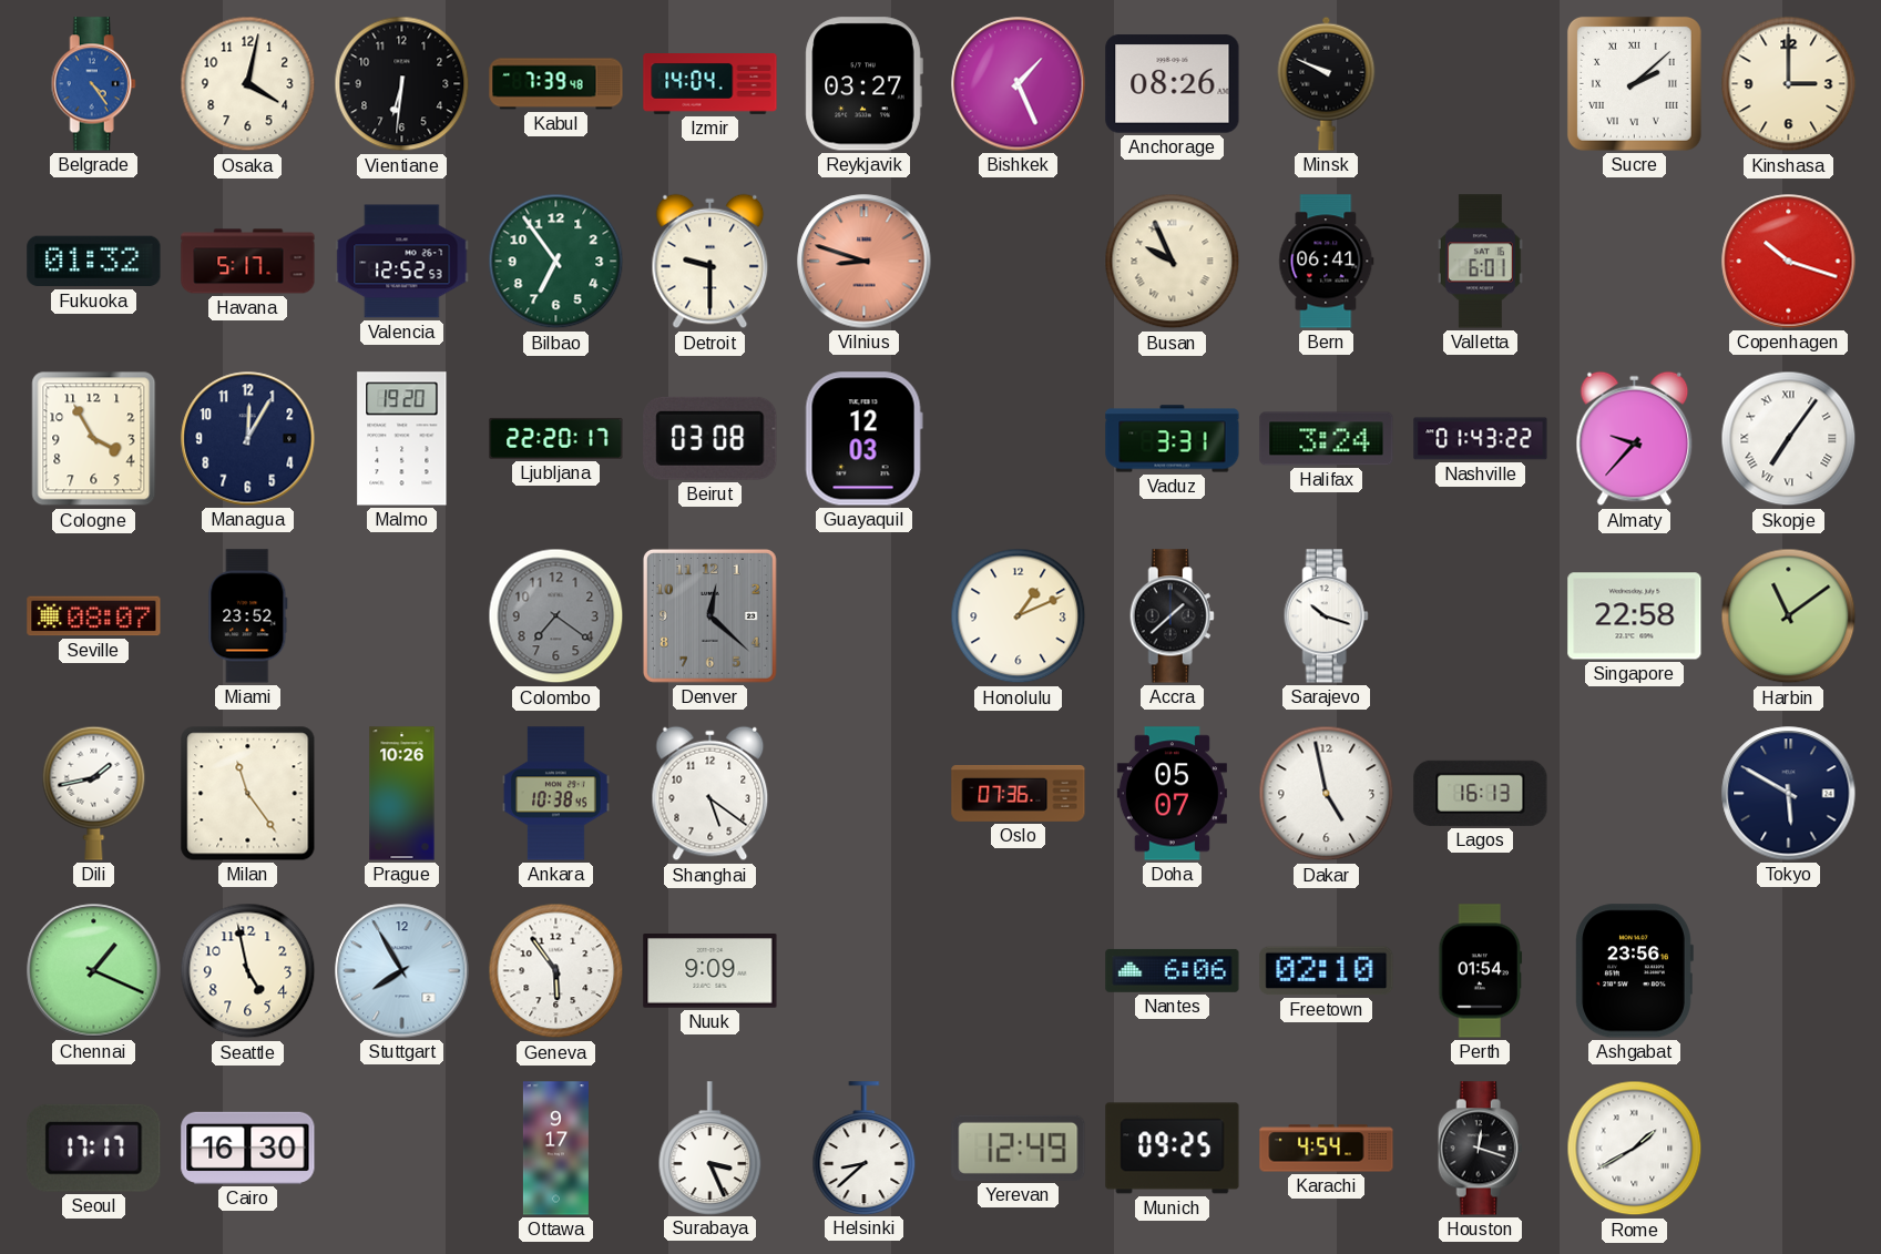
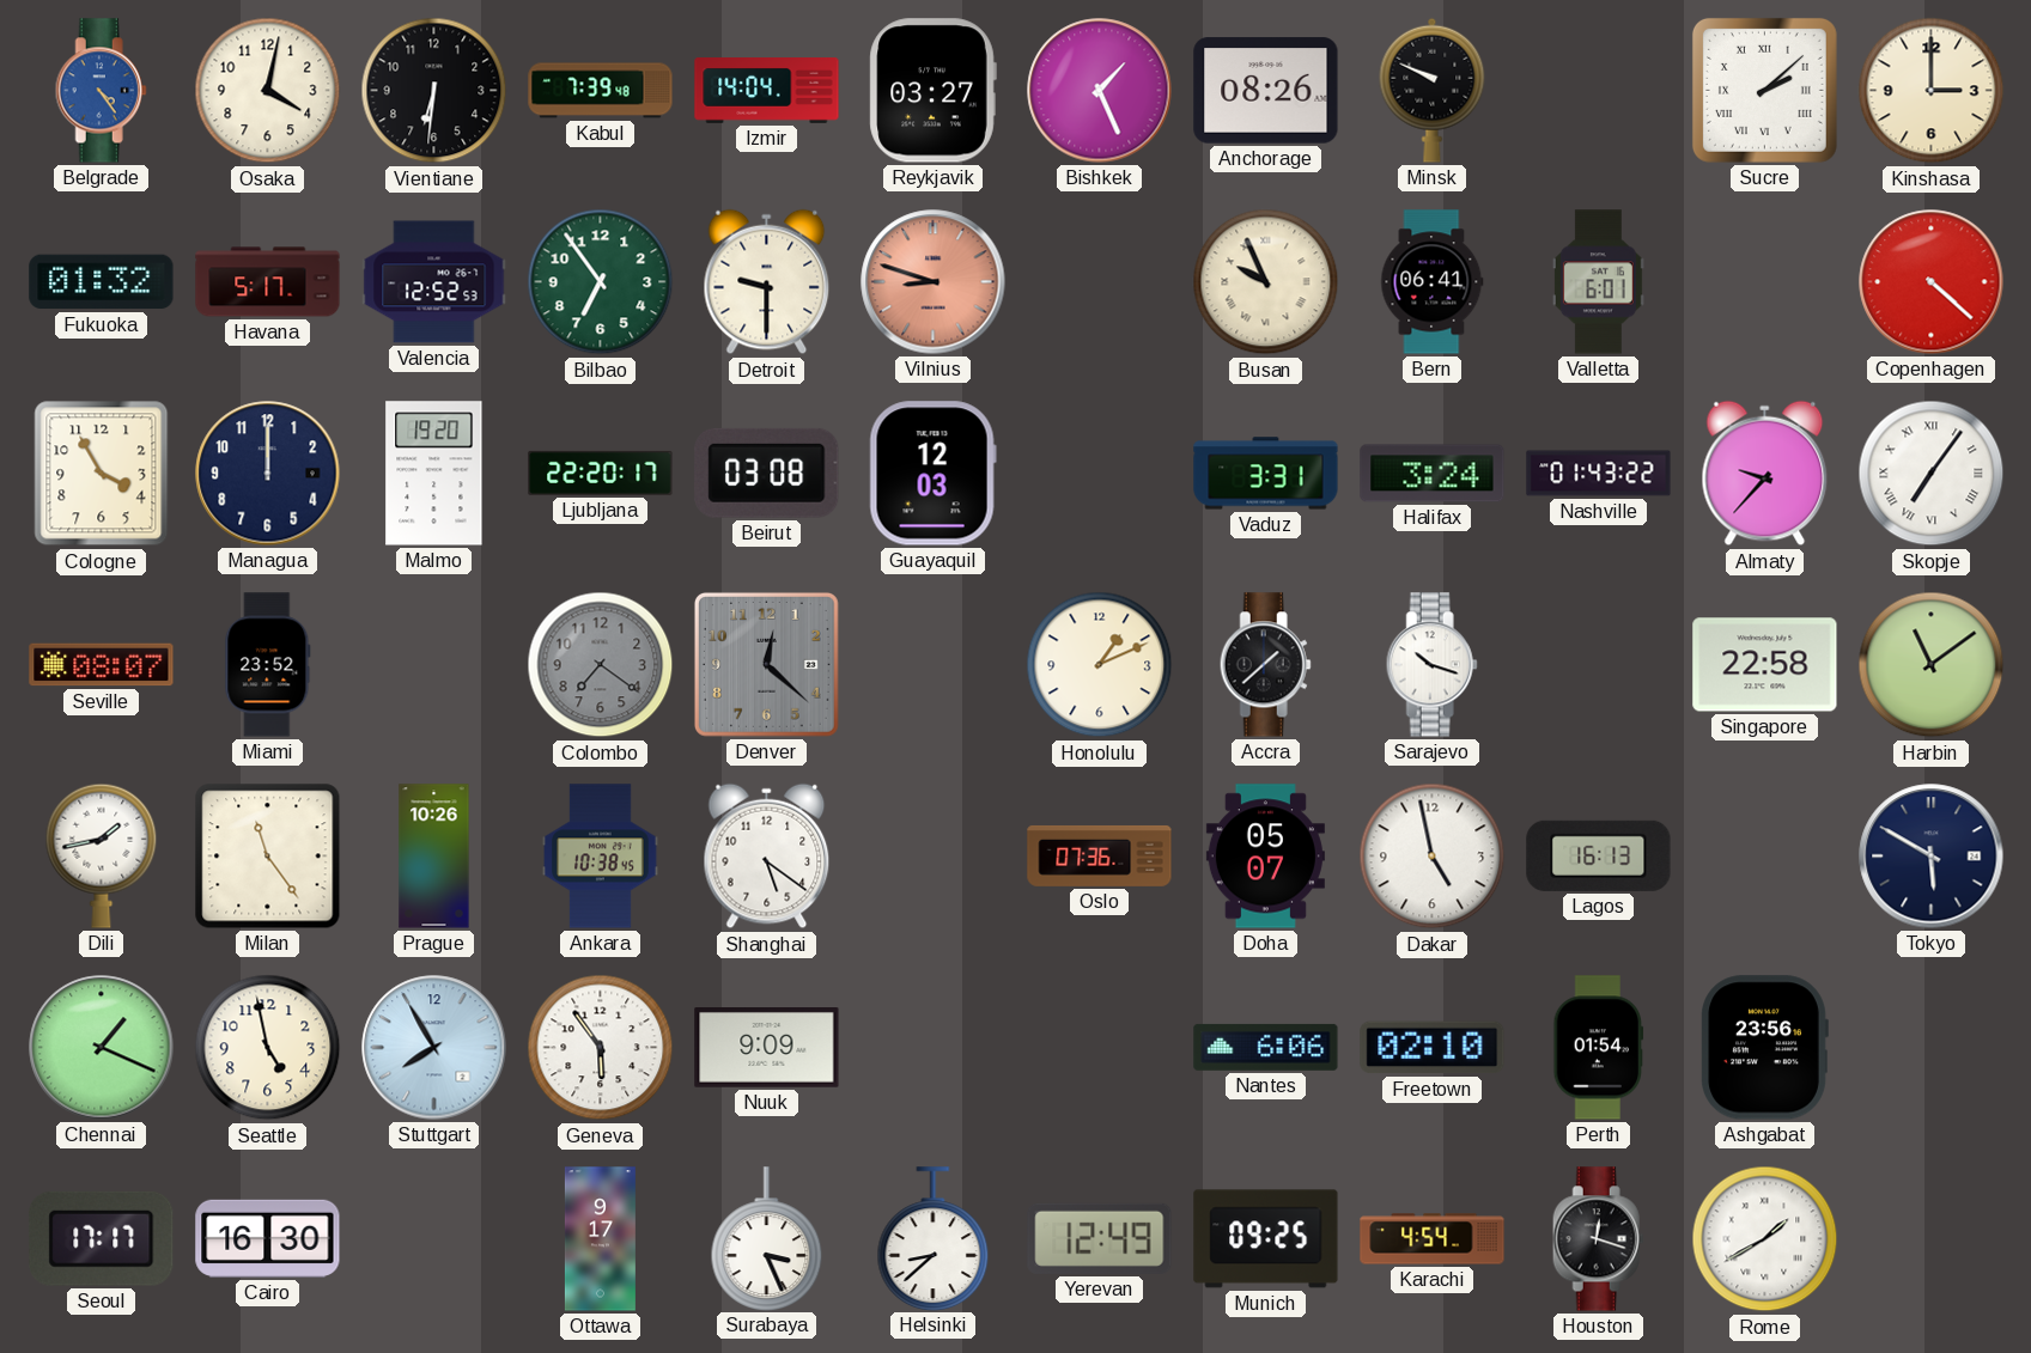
Copenhagen: 10:18 -> 4:22 (1932, 282)
Managua: 12:05 -> 12:00 (268, 474)
